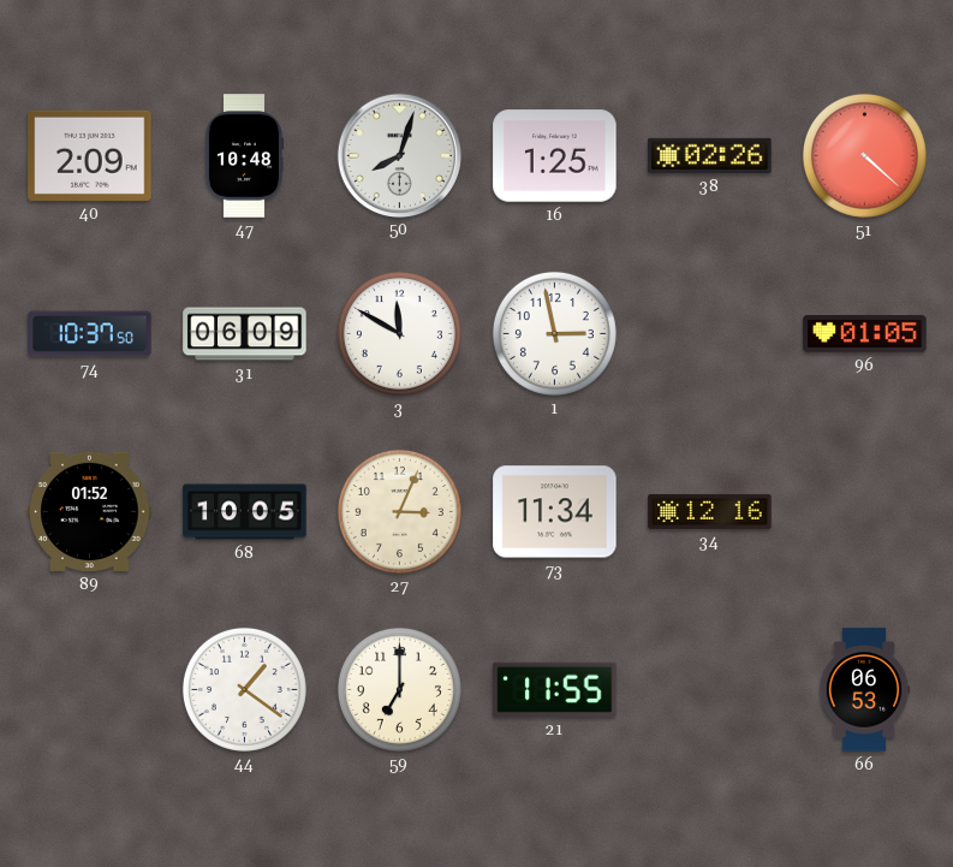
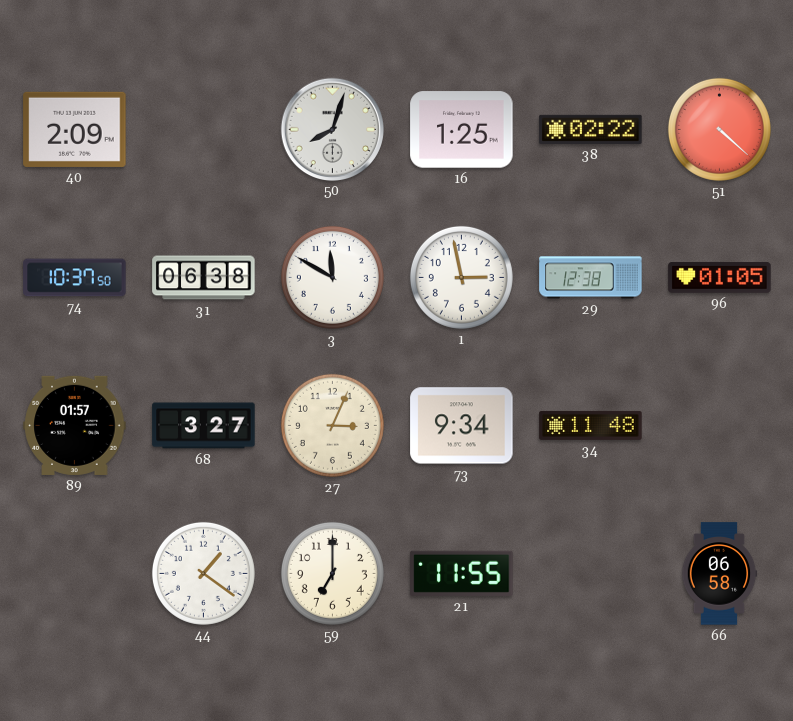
47: 10:48 -> none (243, 156)
38: 02:26 -> 02:22 (591, 129)
31: 06:09 -> 06:38 (204, 278)
29: none -> 12:38 (591, 278)
89: 01:52 -> 01:57 (75, 425)
68: 10:05 -> 3:27 (204, 426)
73: 11:34 -> 9:34 (462, 426)
34: 12:16 -> 11:48 (591, 425)
66: 06:53 -> 06:58 (719, 574)
